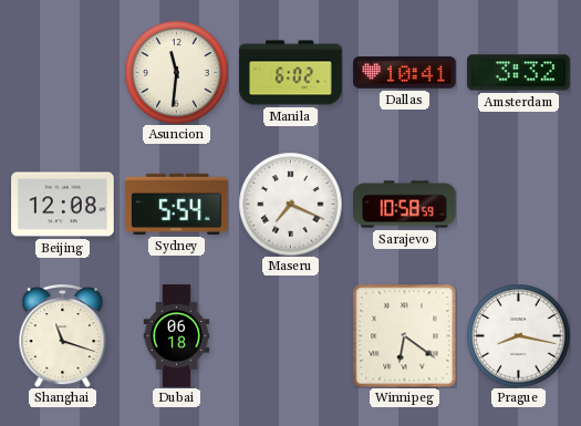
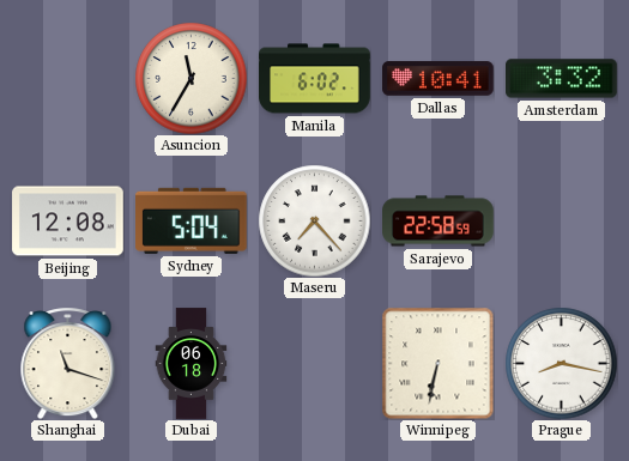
Asuncion: 11:31 -> 11:35 (190, 78)
Sydney: 5:54 -> 5:04 (192, 220)
Maseru: 7:19 -> 7:23 (314, 220)
Sarajevo: 10:58 -> 22:58 (439, 222)
Winnipeg: 6:21 -> 6:32 (437, 363)
